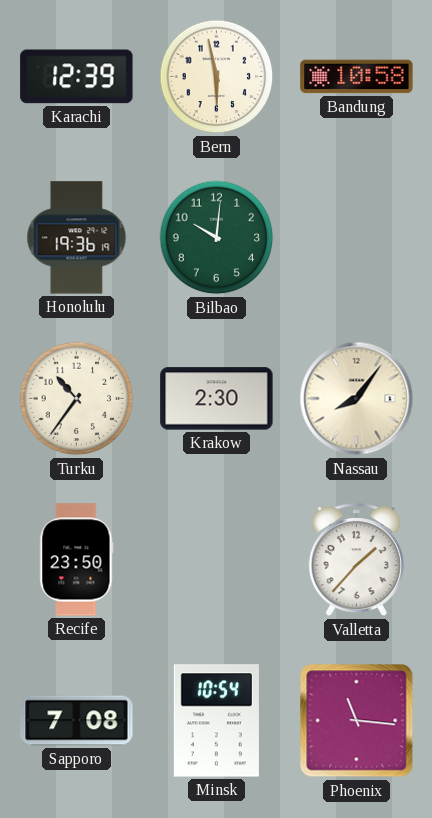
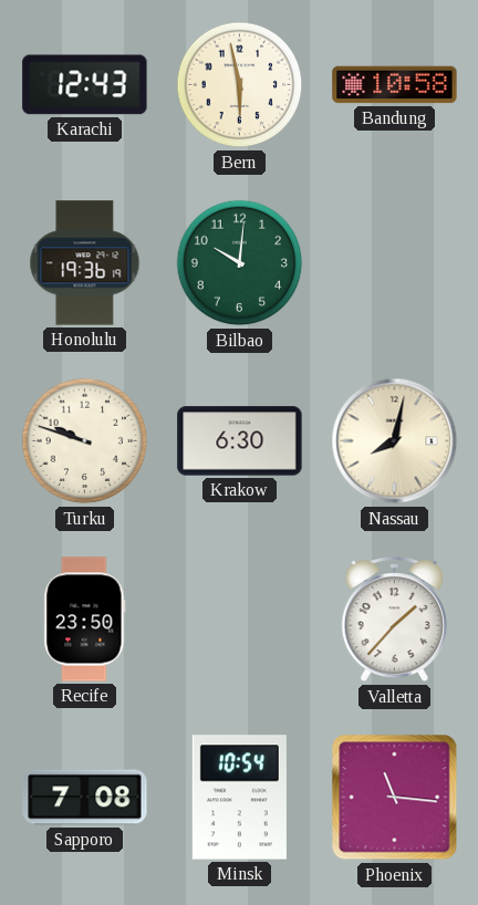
Karachi: 12:39 -> 12:43 (85, 85)
Turku: 10:36 -> 9:48 (85, 441)
Krakow: 2:30 -> 6:30 (240, 441)
Nassau: 8:06 -> 8:02 (395, 441)
